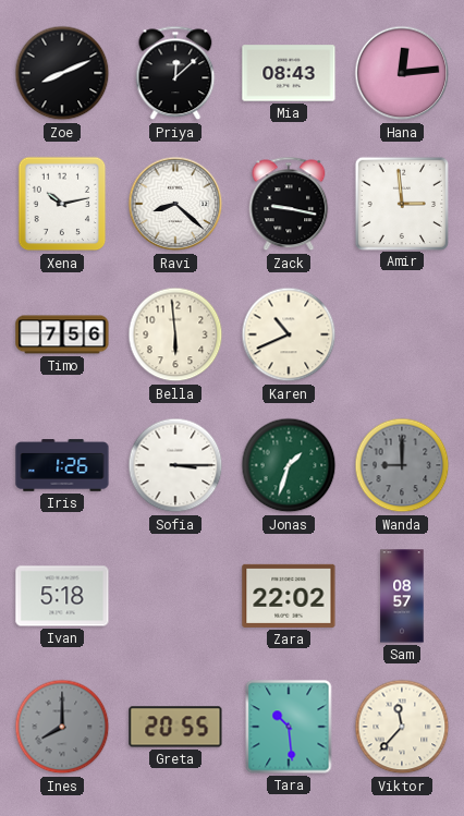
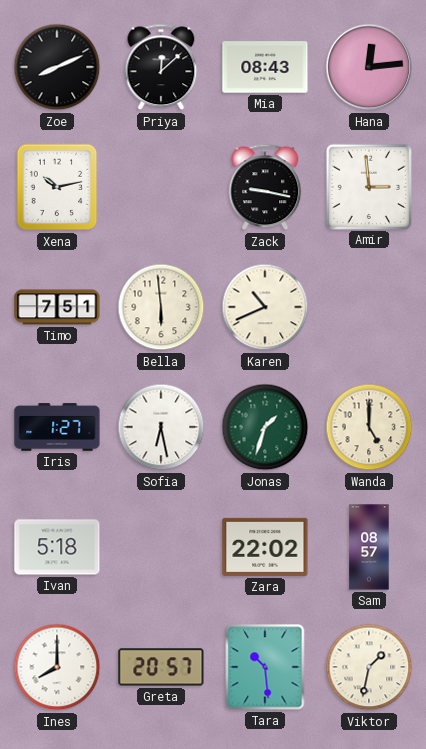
Ravi: 8:22 -> none (175, 204)
Timo: 7:56 -> 7:51 (57, 307)
Iris: 1:26 -> 1:27 (57, 427)
Sofia: 3:15 -> 6:28 (161, 427)
Wanda: 9:00 -> 5:00 (369, 427)
Wanda dial: grey -> cream (369, 427)
Ines dial: grey -> white (57, 667)
Greta: 20:55 -> 20:57 (161, 667)
Viktor: 11:37 -> 1:32 (369, 667)
